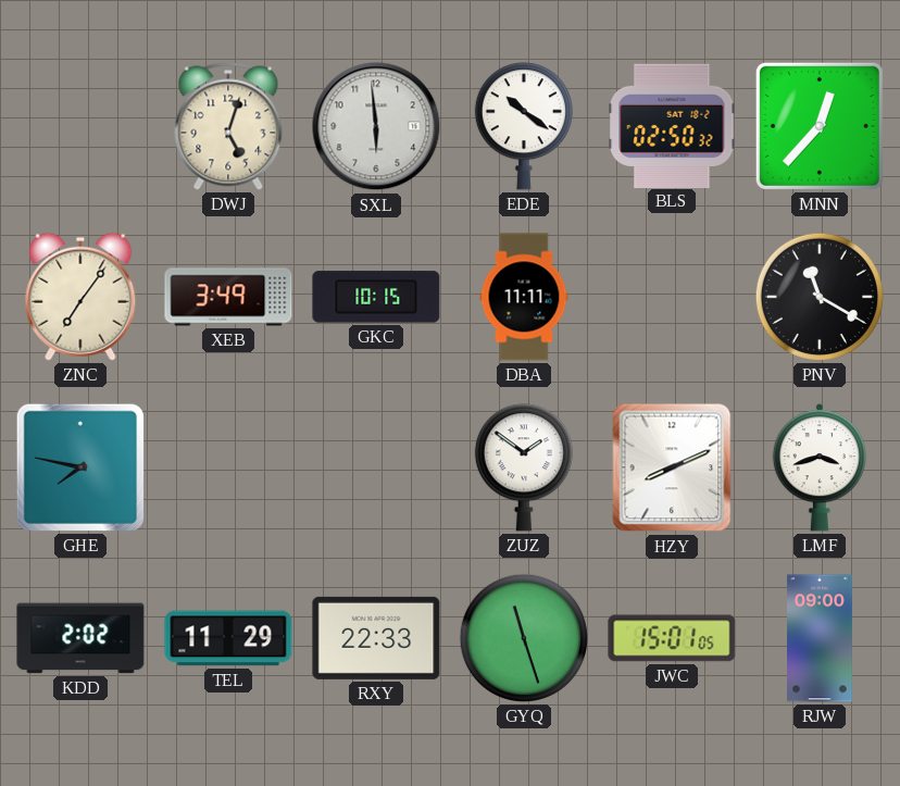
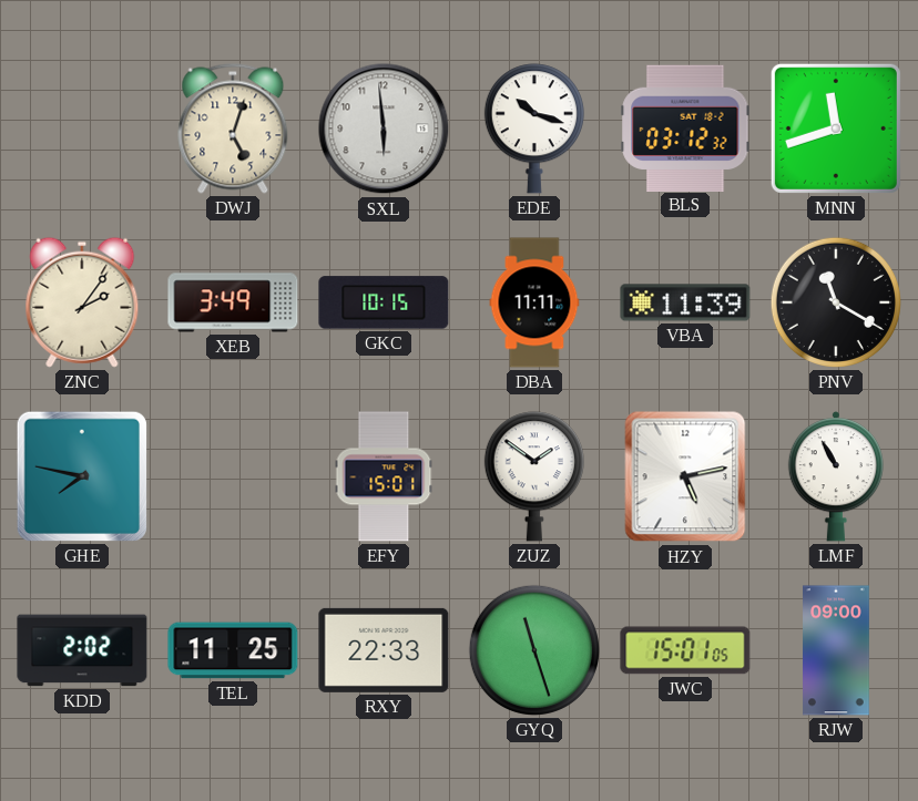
EDE: 10:21 -> 10:18 (534, 129)
BLS: 02:50 -> 03:12 (685, 127)
MNN: 12:37 -> 11:42 (836, 129)
ZNC: 7:06 -> 2:06 (82, 302)
VBA: none -> 11:39 (685, 302)
EFY: none -> 15:01 (384, 476)
HZY: 8:11 -> 5:13 (685, 476)
LMF: 3:42 -> 10:55 (835, 476)
TEL: 11:29 -> 11:25 (233, 650)
